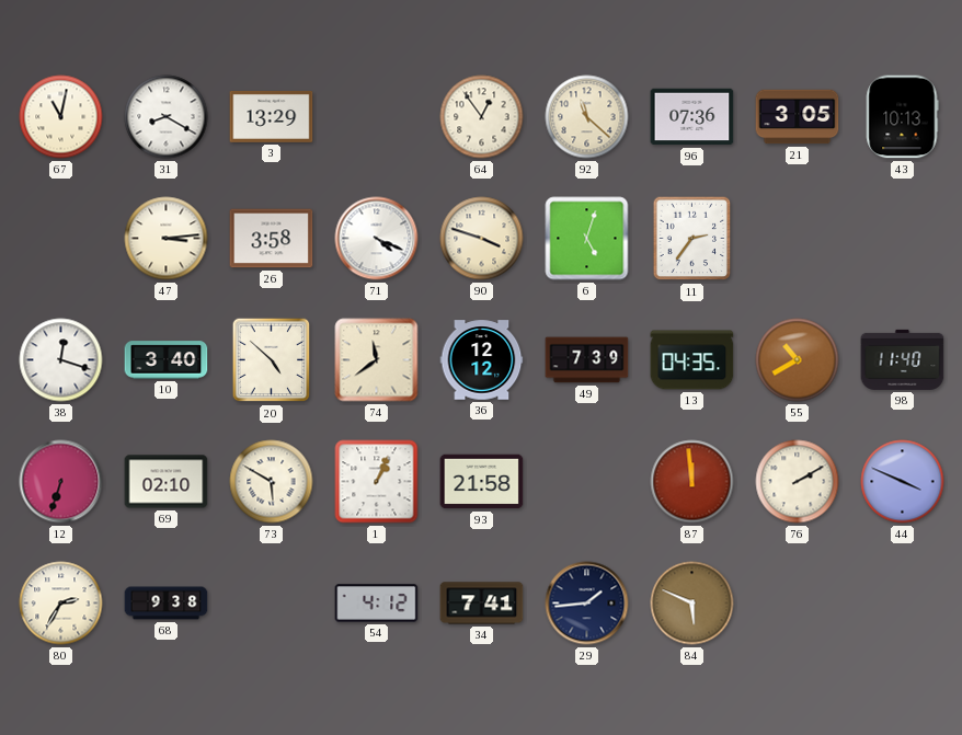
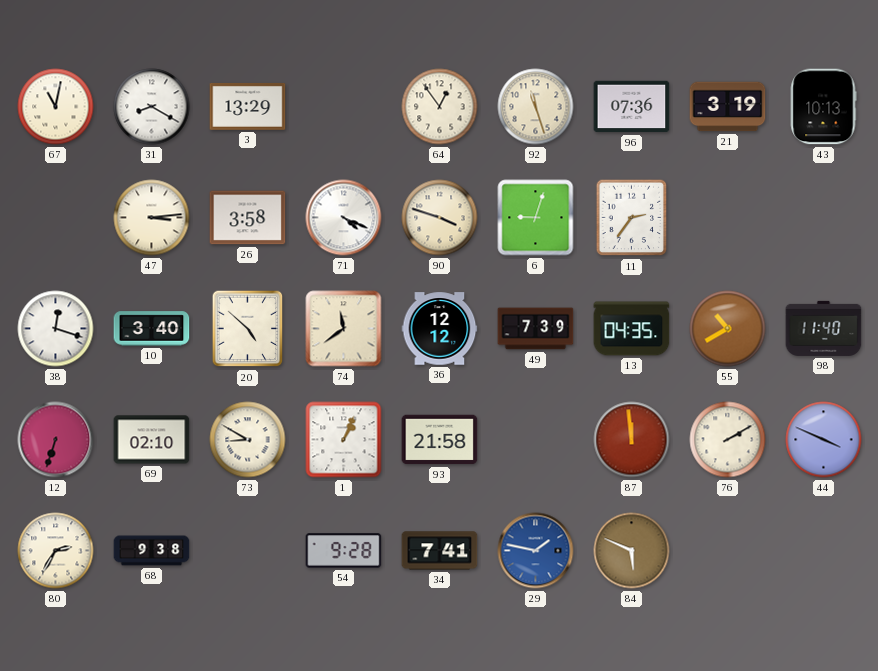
92: 11:22 -> 11:27 (536, 107)
21: 3:05 -> 3:19 (728, 107)
6: 5:03 -> 9:03 (536, 218)
73: 5:50 -> 8:50 (248, 440)
54: 4:12 -> 9:28 (344, 551)
29: 1:44 -> 1:47 (536, 551)
29 dial: navy -> blue (536, 551)
